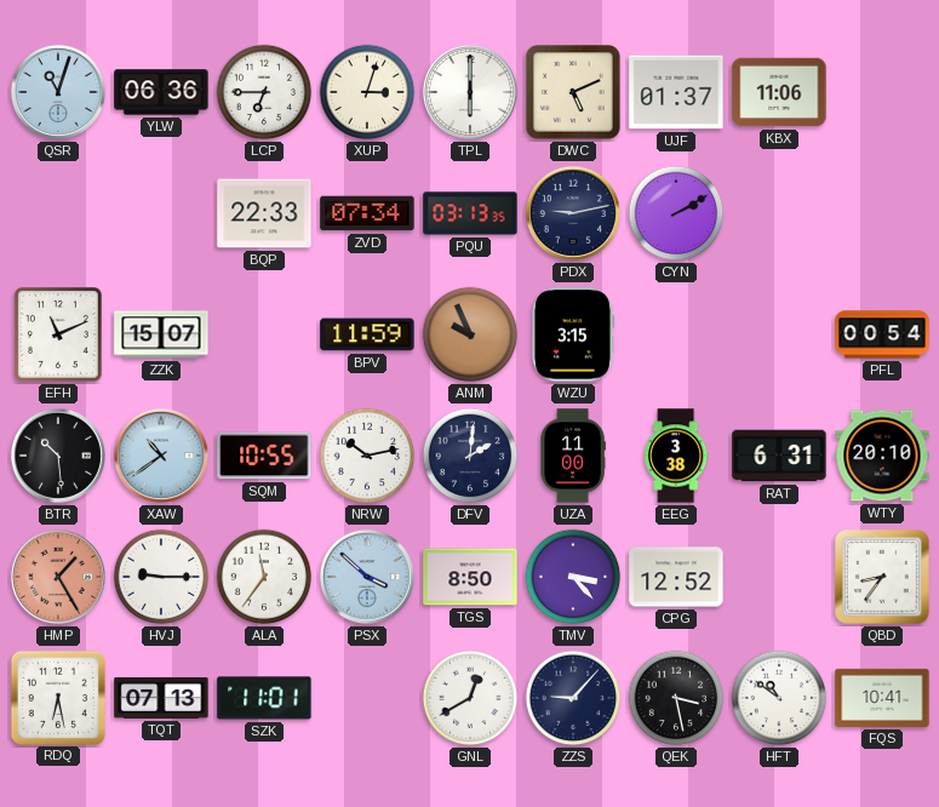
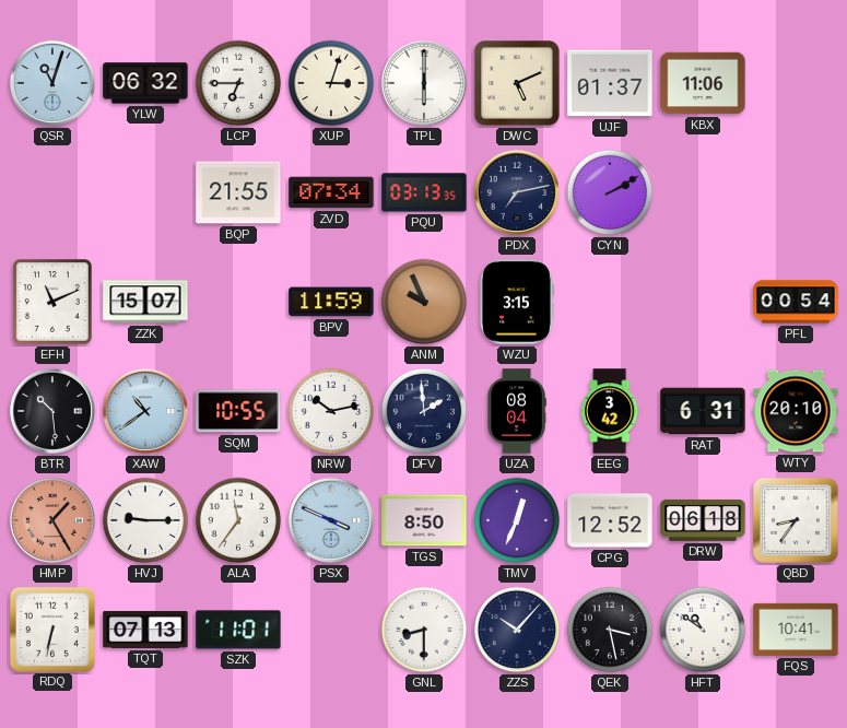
YLW: 06:36 -> 06:32 (145, 83)
BQP: 22:33 -> 21:55 (238, 192)
PDX: 9:13 -> 7:13 (517, 192)
DFV: 2:01 -> 1:59 (424, 411)
UZA: 11:00 -> 08:04 (517, 411)
EEG: 3:38 -> 3:42 (610, 411)
PSX: 3:52 -> 3:49 (331, 520)
TMV: 3:23 -> 12:34 (517, 520)
DRW: none -> 06:18 (703, 520)
RDQ: 6:28 -> 6:32 (51, 629)
GNL: 12:40 -> 8:30 (424, 630)
ZZS: 9:07 -> 10:07 (517, 630)
